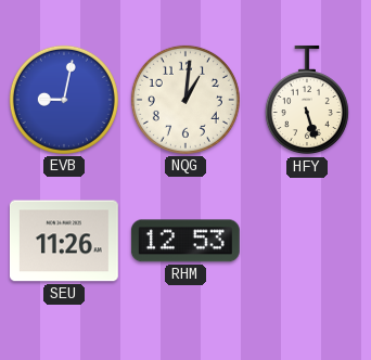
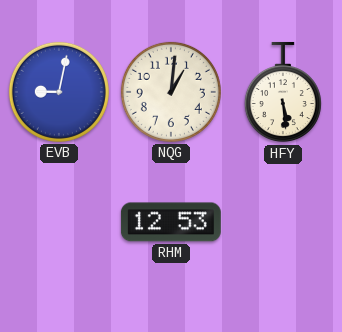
HFY: 5:27 -> 5:29 (283, 92)
SEU: 11:26 -> none (64, 241)
